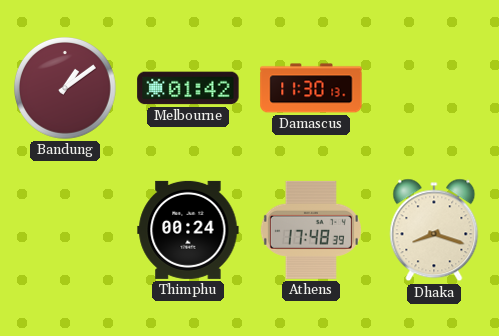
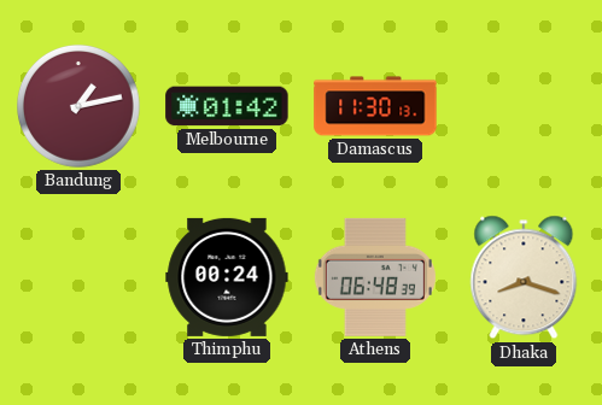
Bandung: 1:09 -> 1:13 (80, 107)
Athens: 17:48 -> 06:48 (375, 277)
